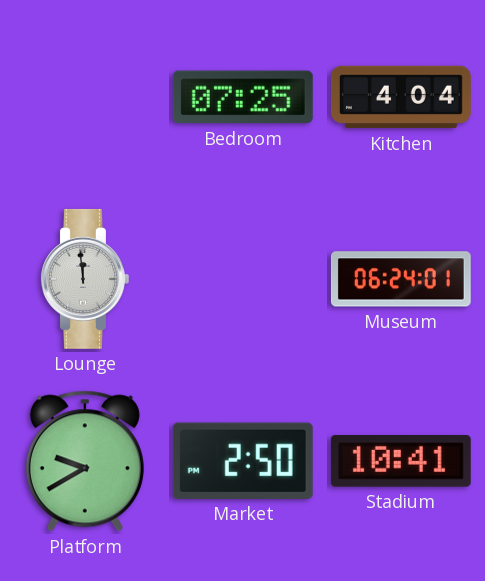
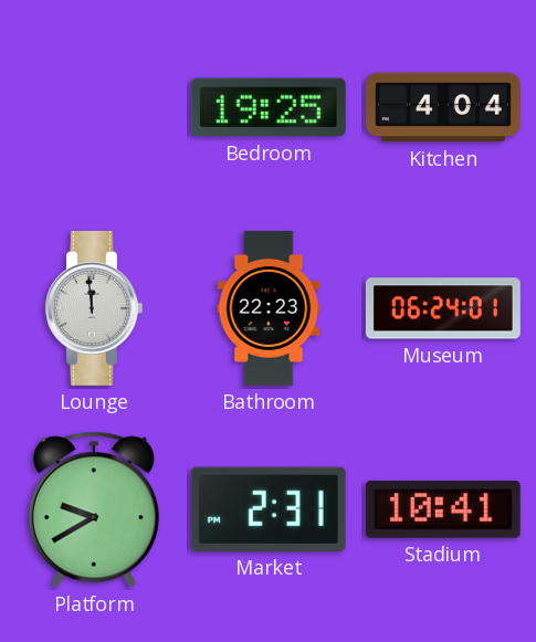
Bedroom: 07:25 -> 19:25 (269, 107)
Bathroom: none -> 22:23 (269, 308)
Market: 2:50 -> 2:31 (269, 509)
